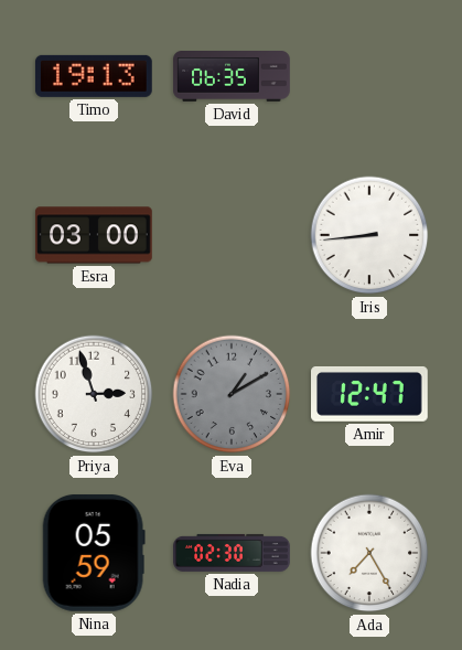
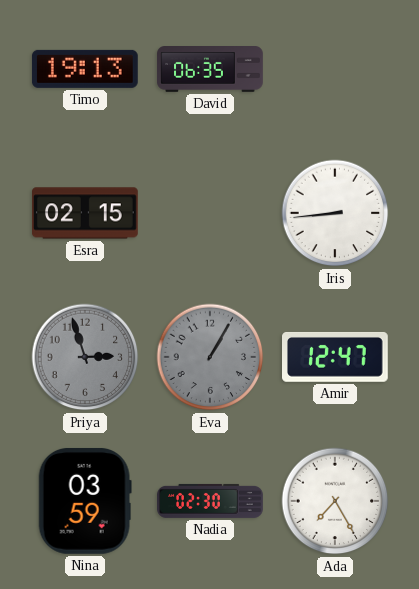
Esra: 03:00 -> 02:15 (86, 213)
Priya dial: white -> grey (85, 357)
Eva: 1:10 -> 1:05 (210, 357)
Nina: 05:59 -> 03:59 (85, 501)
